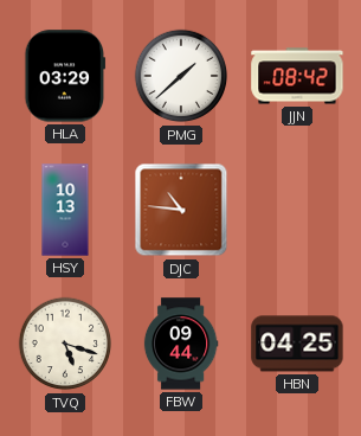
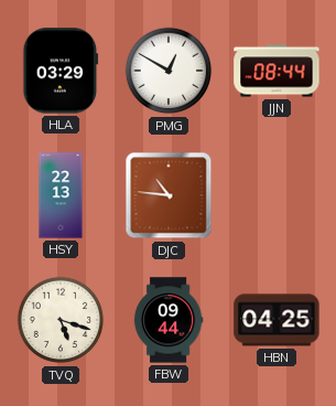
PMG: 1:38 -> 12:50 (169, 71)
JJN: 08:42 -> 08:44 (277, 71)
HSY: 10:13 -> 22:13 (61, 195)
